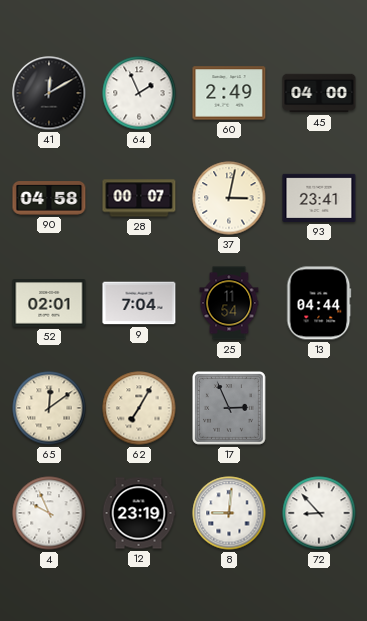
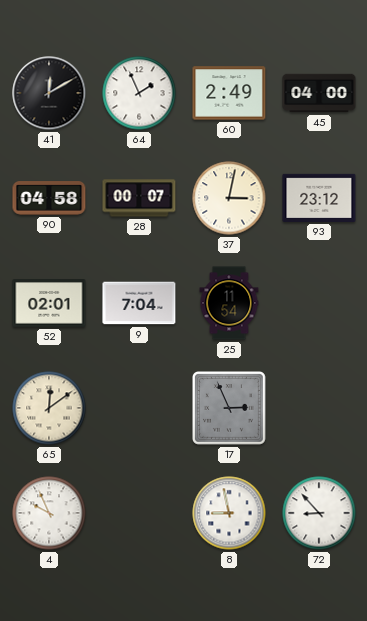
93: 23:41 -> 23:12 (319, 198)
13: 04:44 -> none (319, 303)
62: 7:05 -> none (139, 408)
12: 23:19 -> none (139, 513)
8: 9:01 -> 8:58 (229, 513)
